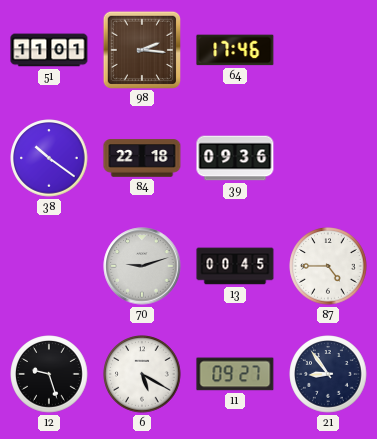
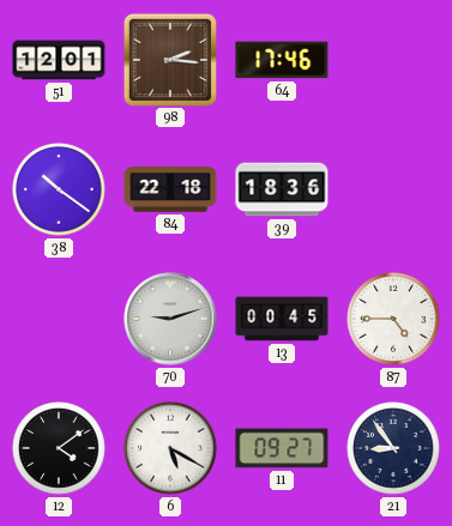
51: 11:01 -> 12:01 (59, 60)
39: 09:36 -> 18:36 (282, 189)
12: 9:27 -> 4:09 (59, 448)
